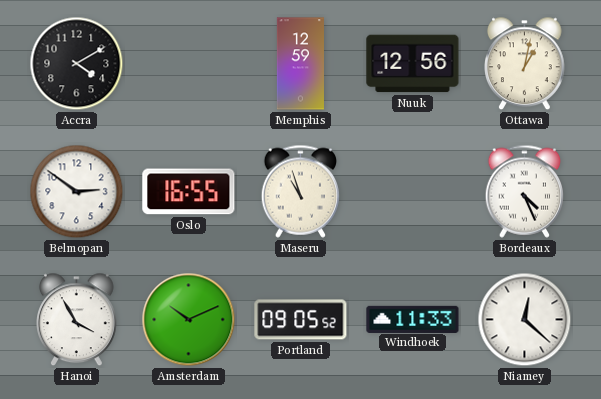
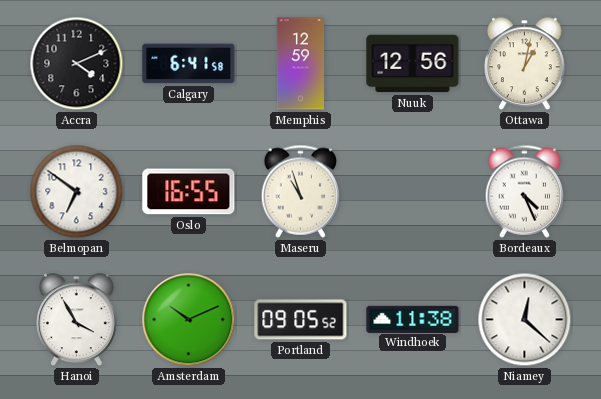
Accra: 4:10 -> 4:11 (77, 64)
Calgary: none -> 6:41 (189, 64)
Belmopan: 2:51 -> 6:51 (77, 192)
Windhoek: 11:33 -> 11:38 (413, 319)
